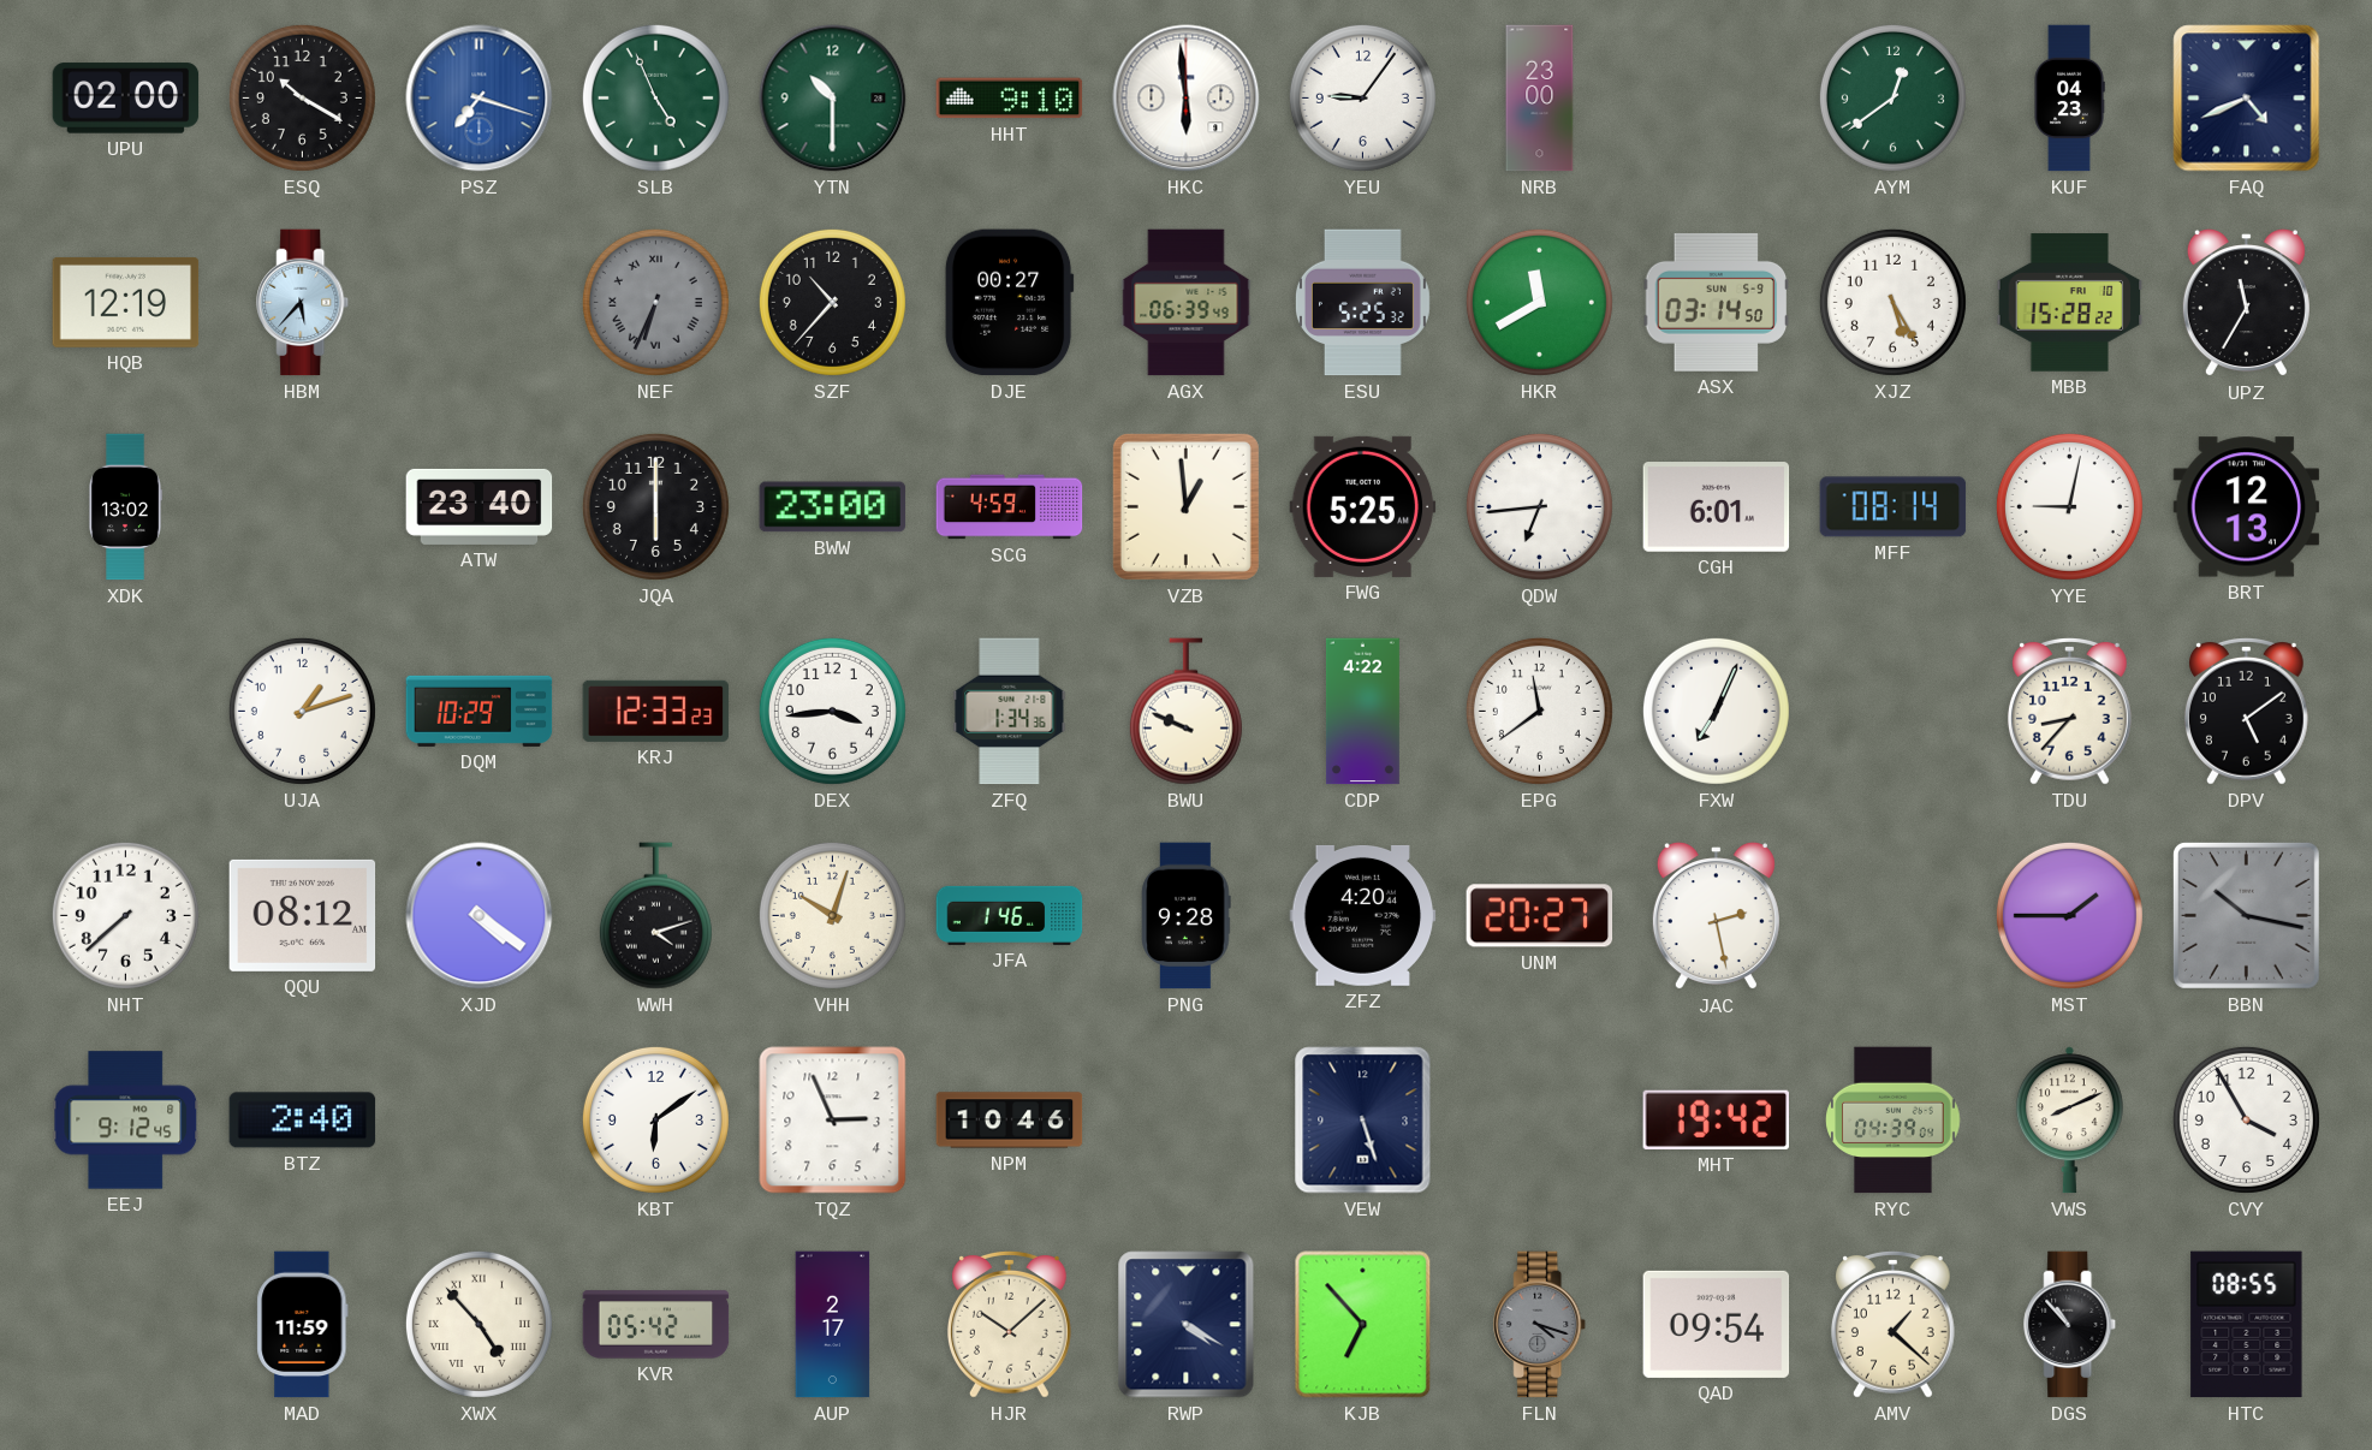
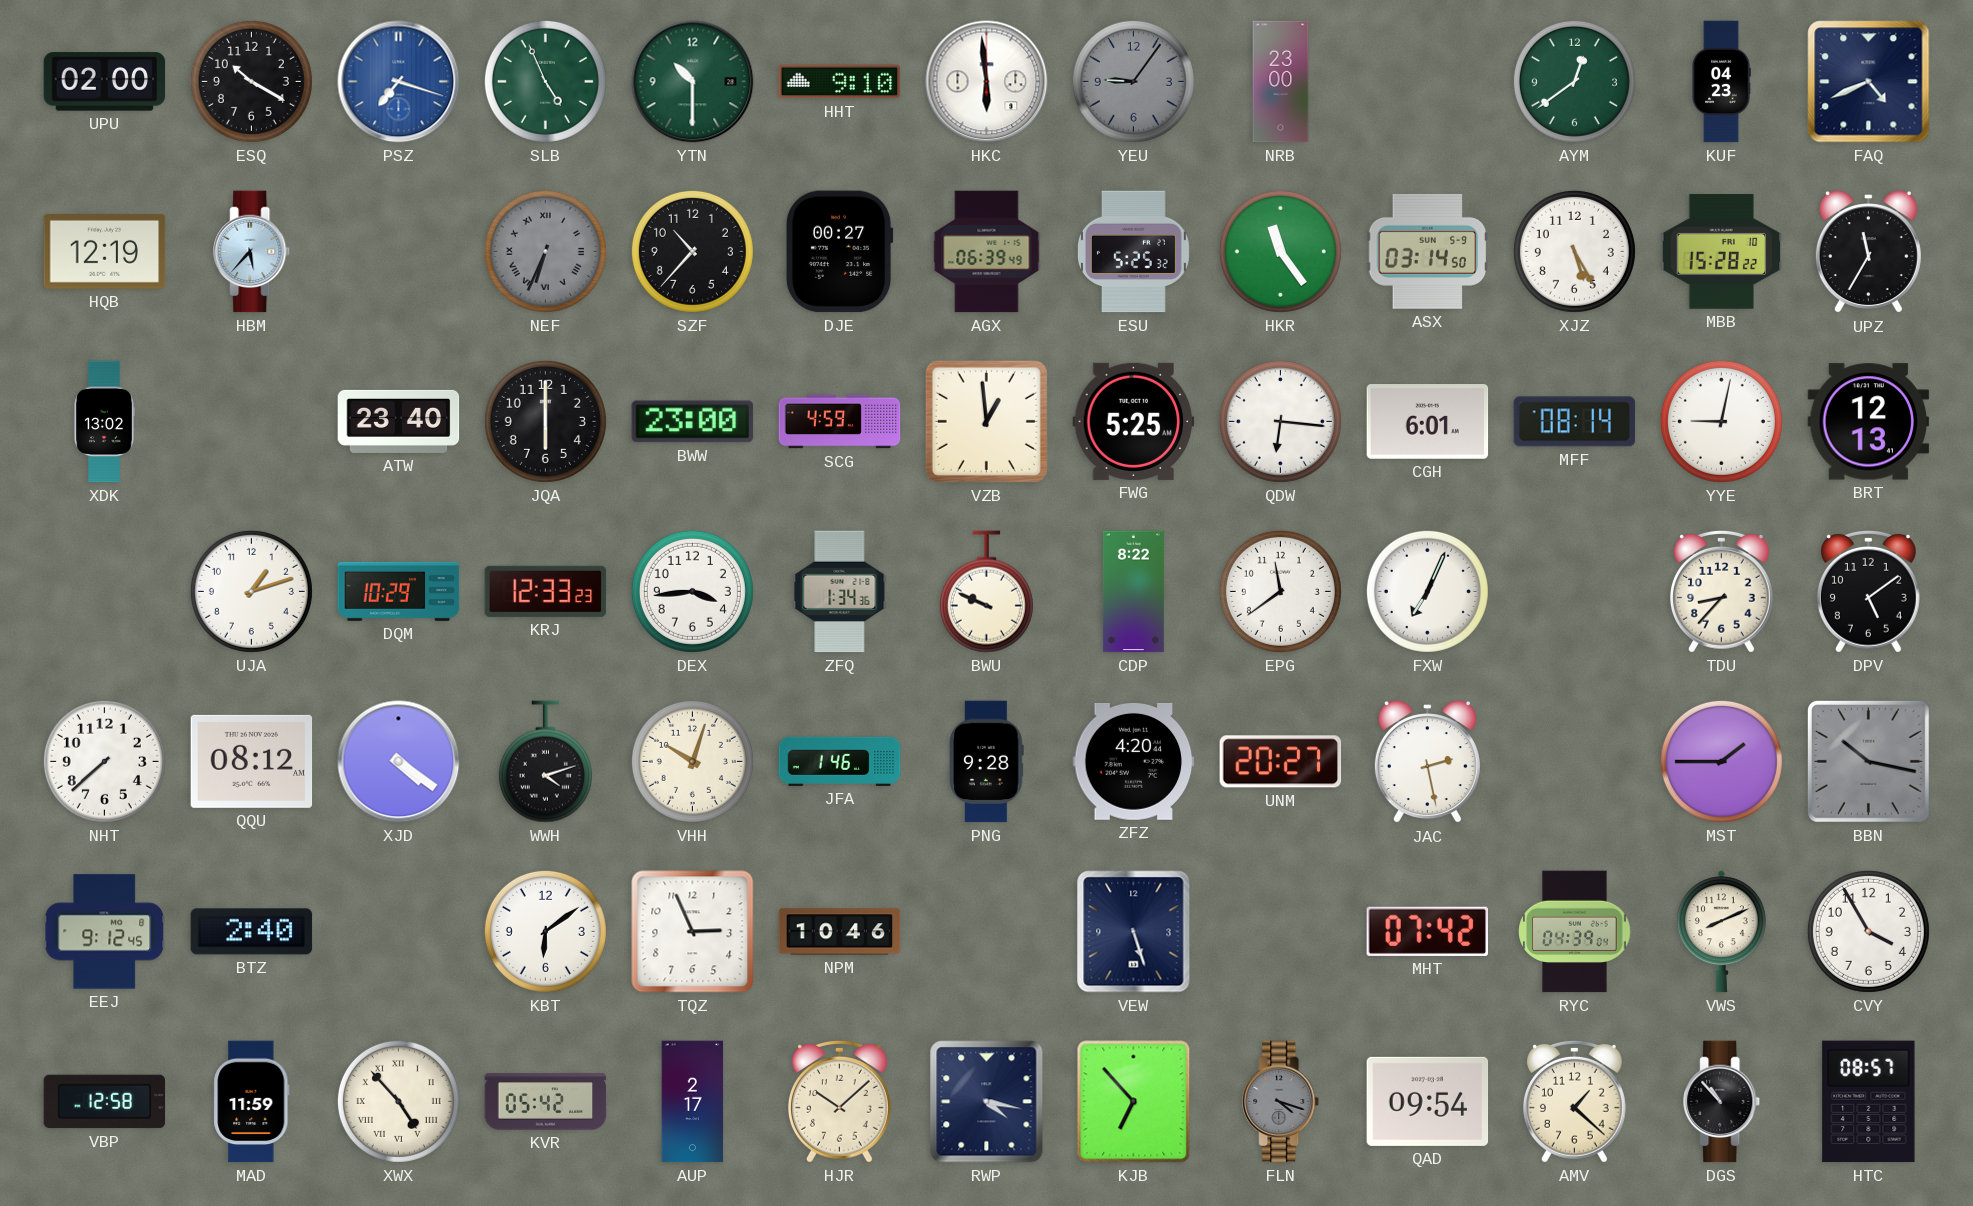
YEU dial: white -> grey (1133, 81)
HKR: 11:40 -> 11:24 (1280, 251)
QDW: 6:44 -> 6:16 (1280, 421)
CDP: 4:22 -> 8:22 (1133, 592)
MHT: 19:42 -> 07:42 (1427, 931)
VBP: none -> 12:58 (105, 1102)
RWP: 4:20 -> 4:17 (987, 1102)
HTC: 08:55 -> 08:57 (1869, 1102)
